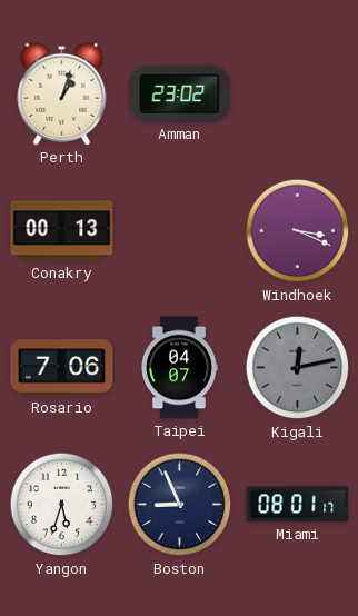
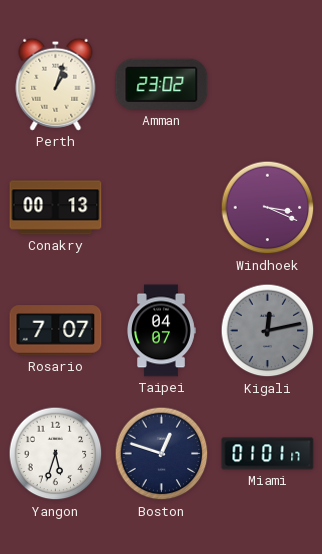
Rosario: 7:06 -> 7:07 (56, 331)
Boston: 8:56 -> 12:48 (162, 454)
Miami: 08:01 -> 01:01 (268, 454)
